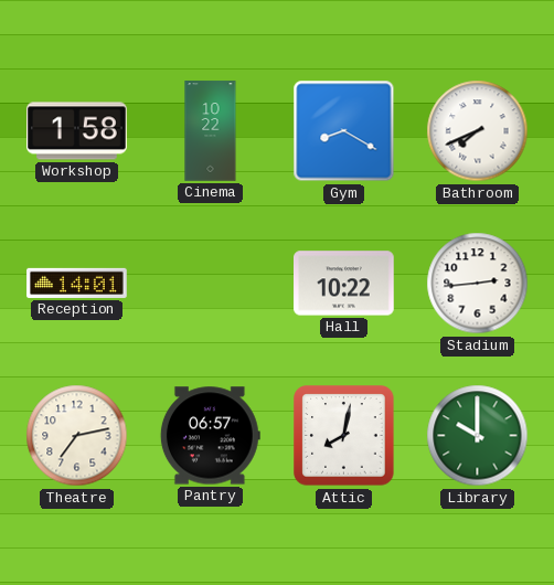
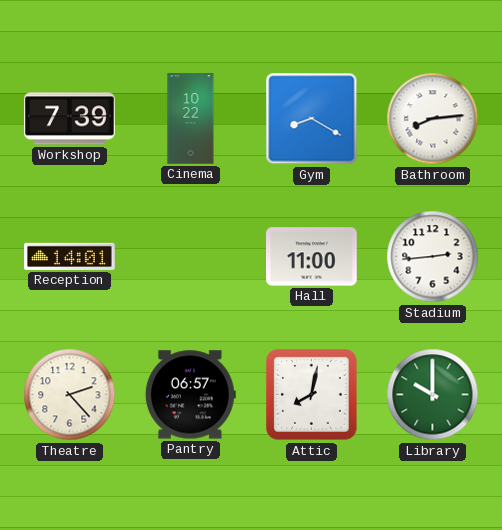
Workshop: 1:58 -> 7:39 (70, 119)
Bathroom: 7:41 -> 8:14 (433, 119)
Hall: 10:22 -> 11:00 (312, 257)
Theatre: 7:13 -> 2:23 (70, 395)
